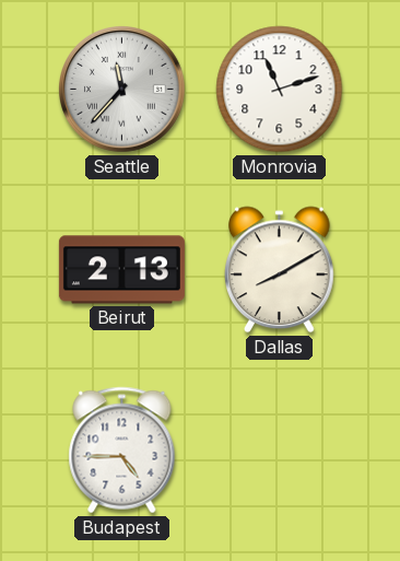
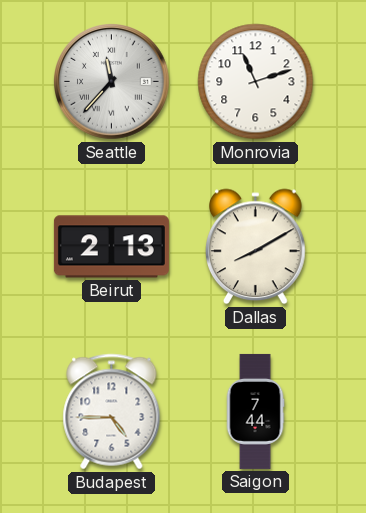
Saigon: none -> 7:44 (255, 411)
